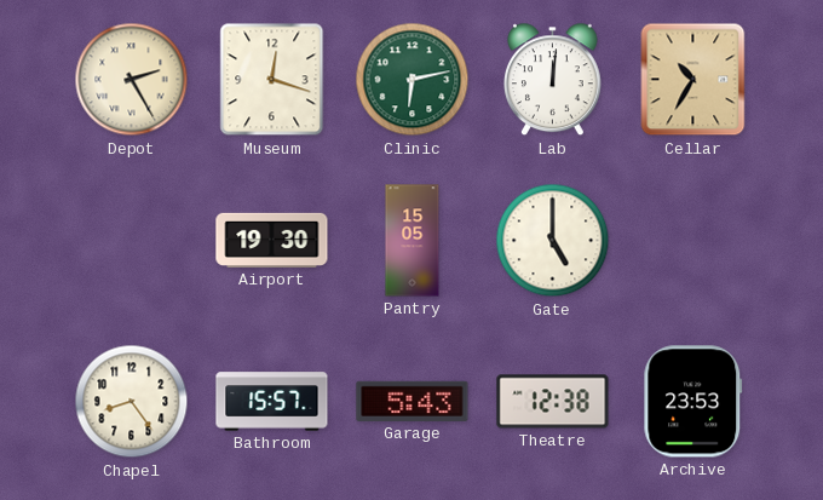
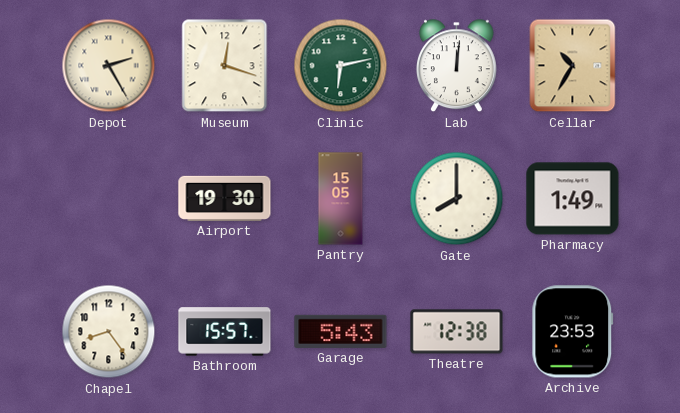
Gate: 5:00 -> 8:00 (457, 199)
Pharmacy: none -> 1:49 (573, 199)
